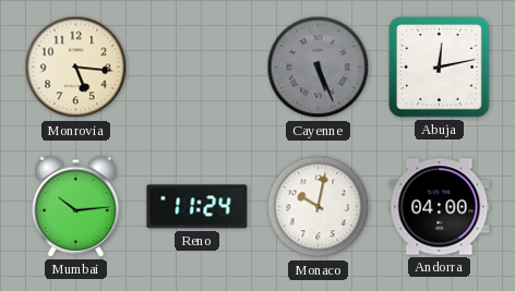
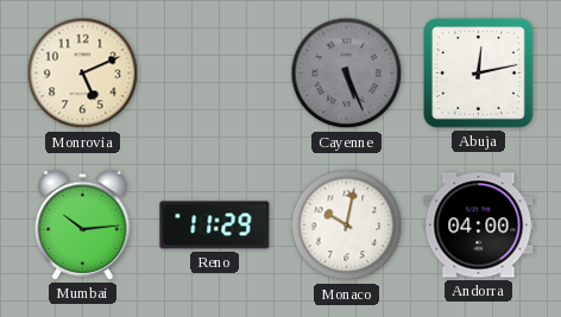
Monrovia: 5:16 -> 5:11 (83, 74)
Reno: 11:24 -> 11:29 (215, 226)
